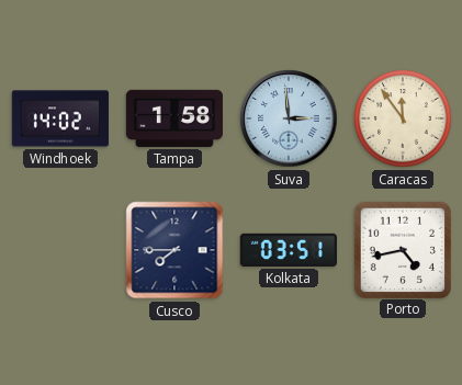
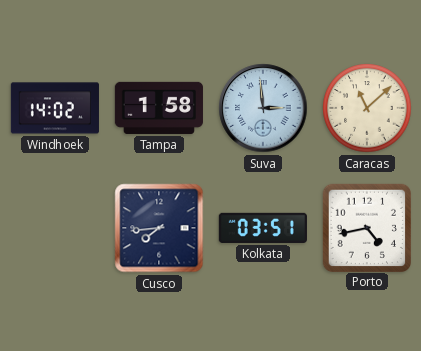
Caracas: 11:54 -> 11:08 (367, 108)
Cusco: 7:45 -> 7:44 (159, 228)
